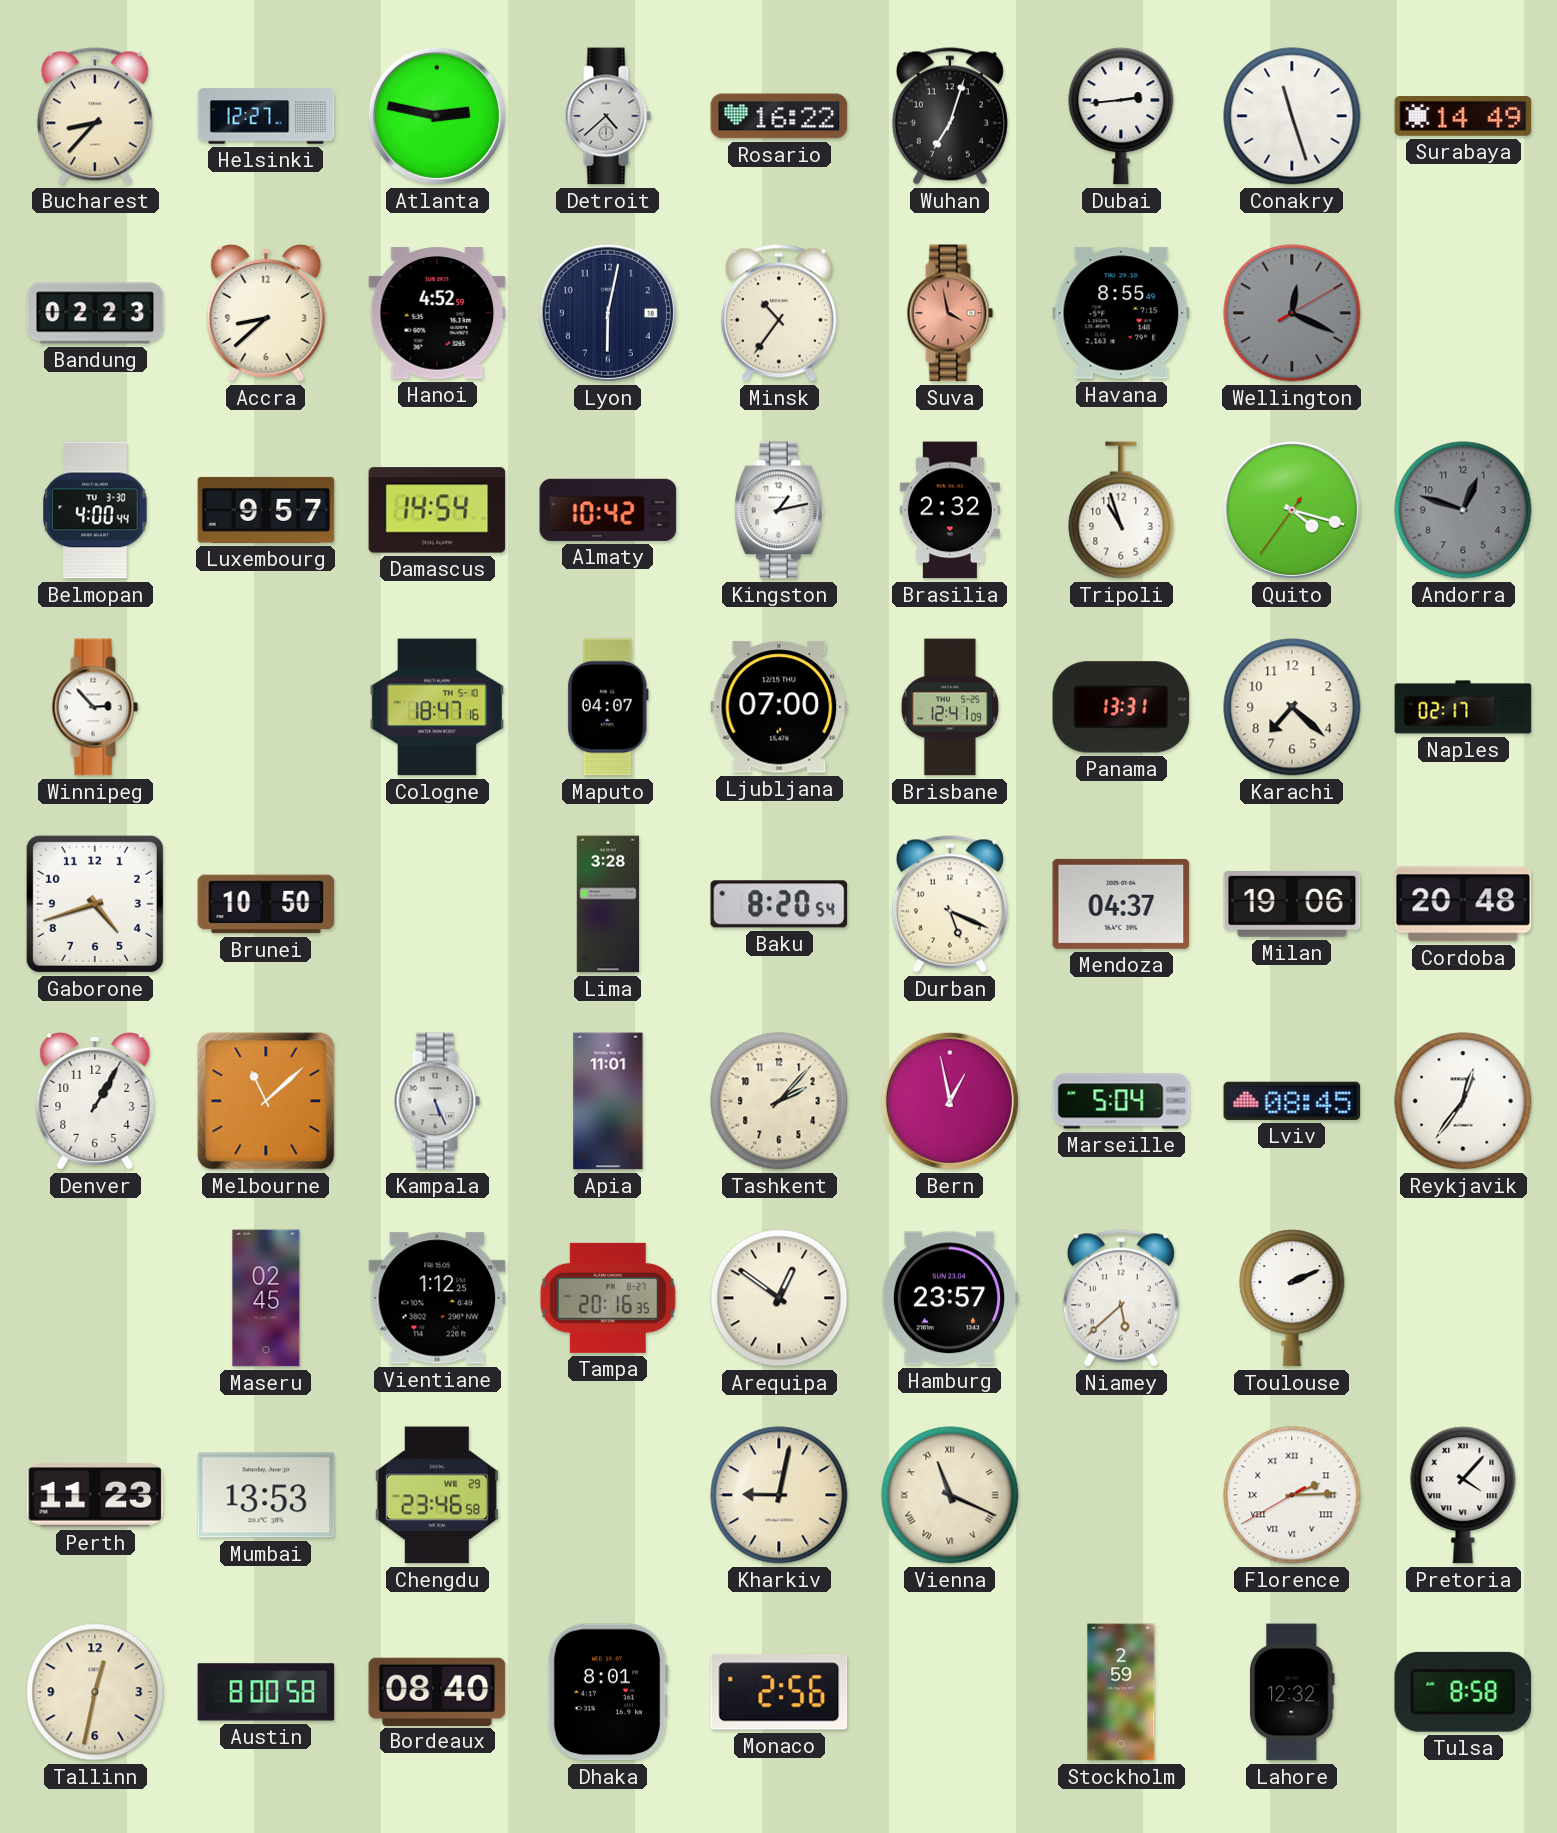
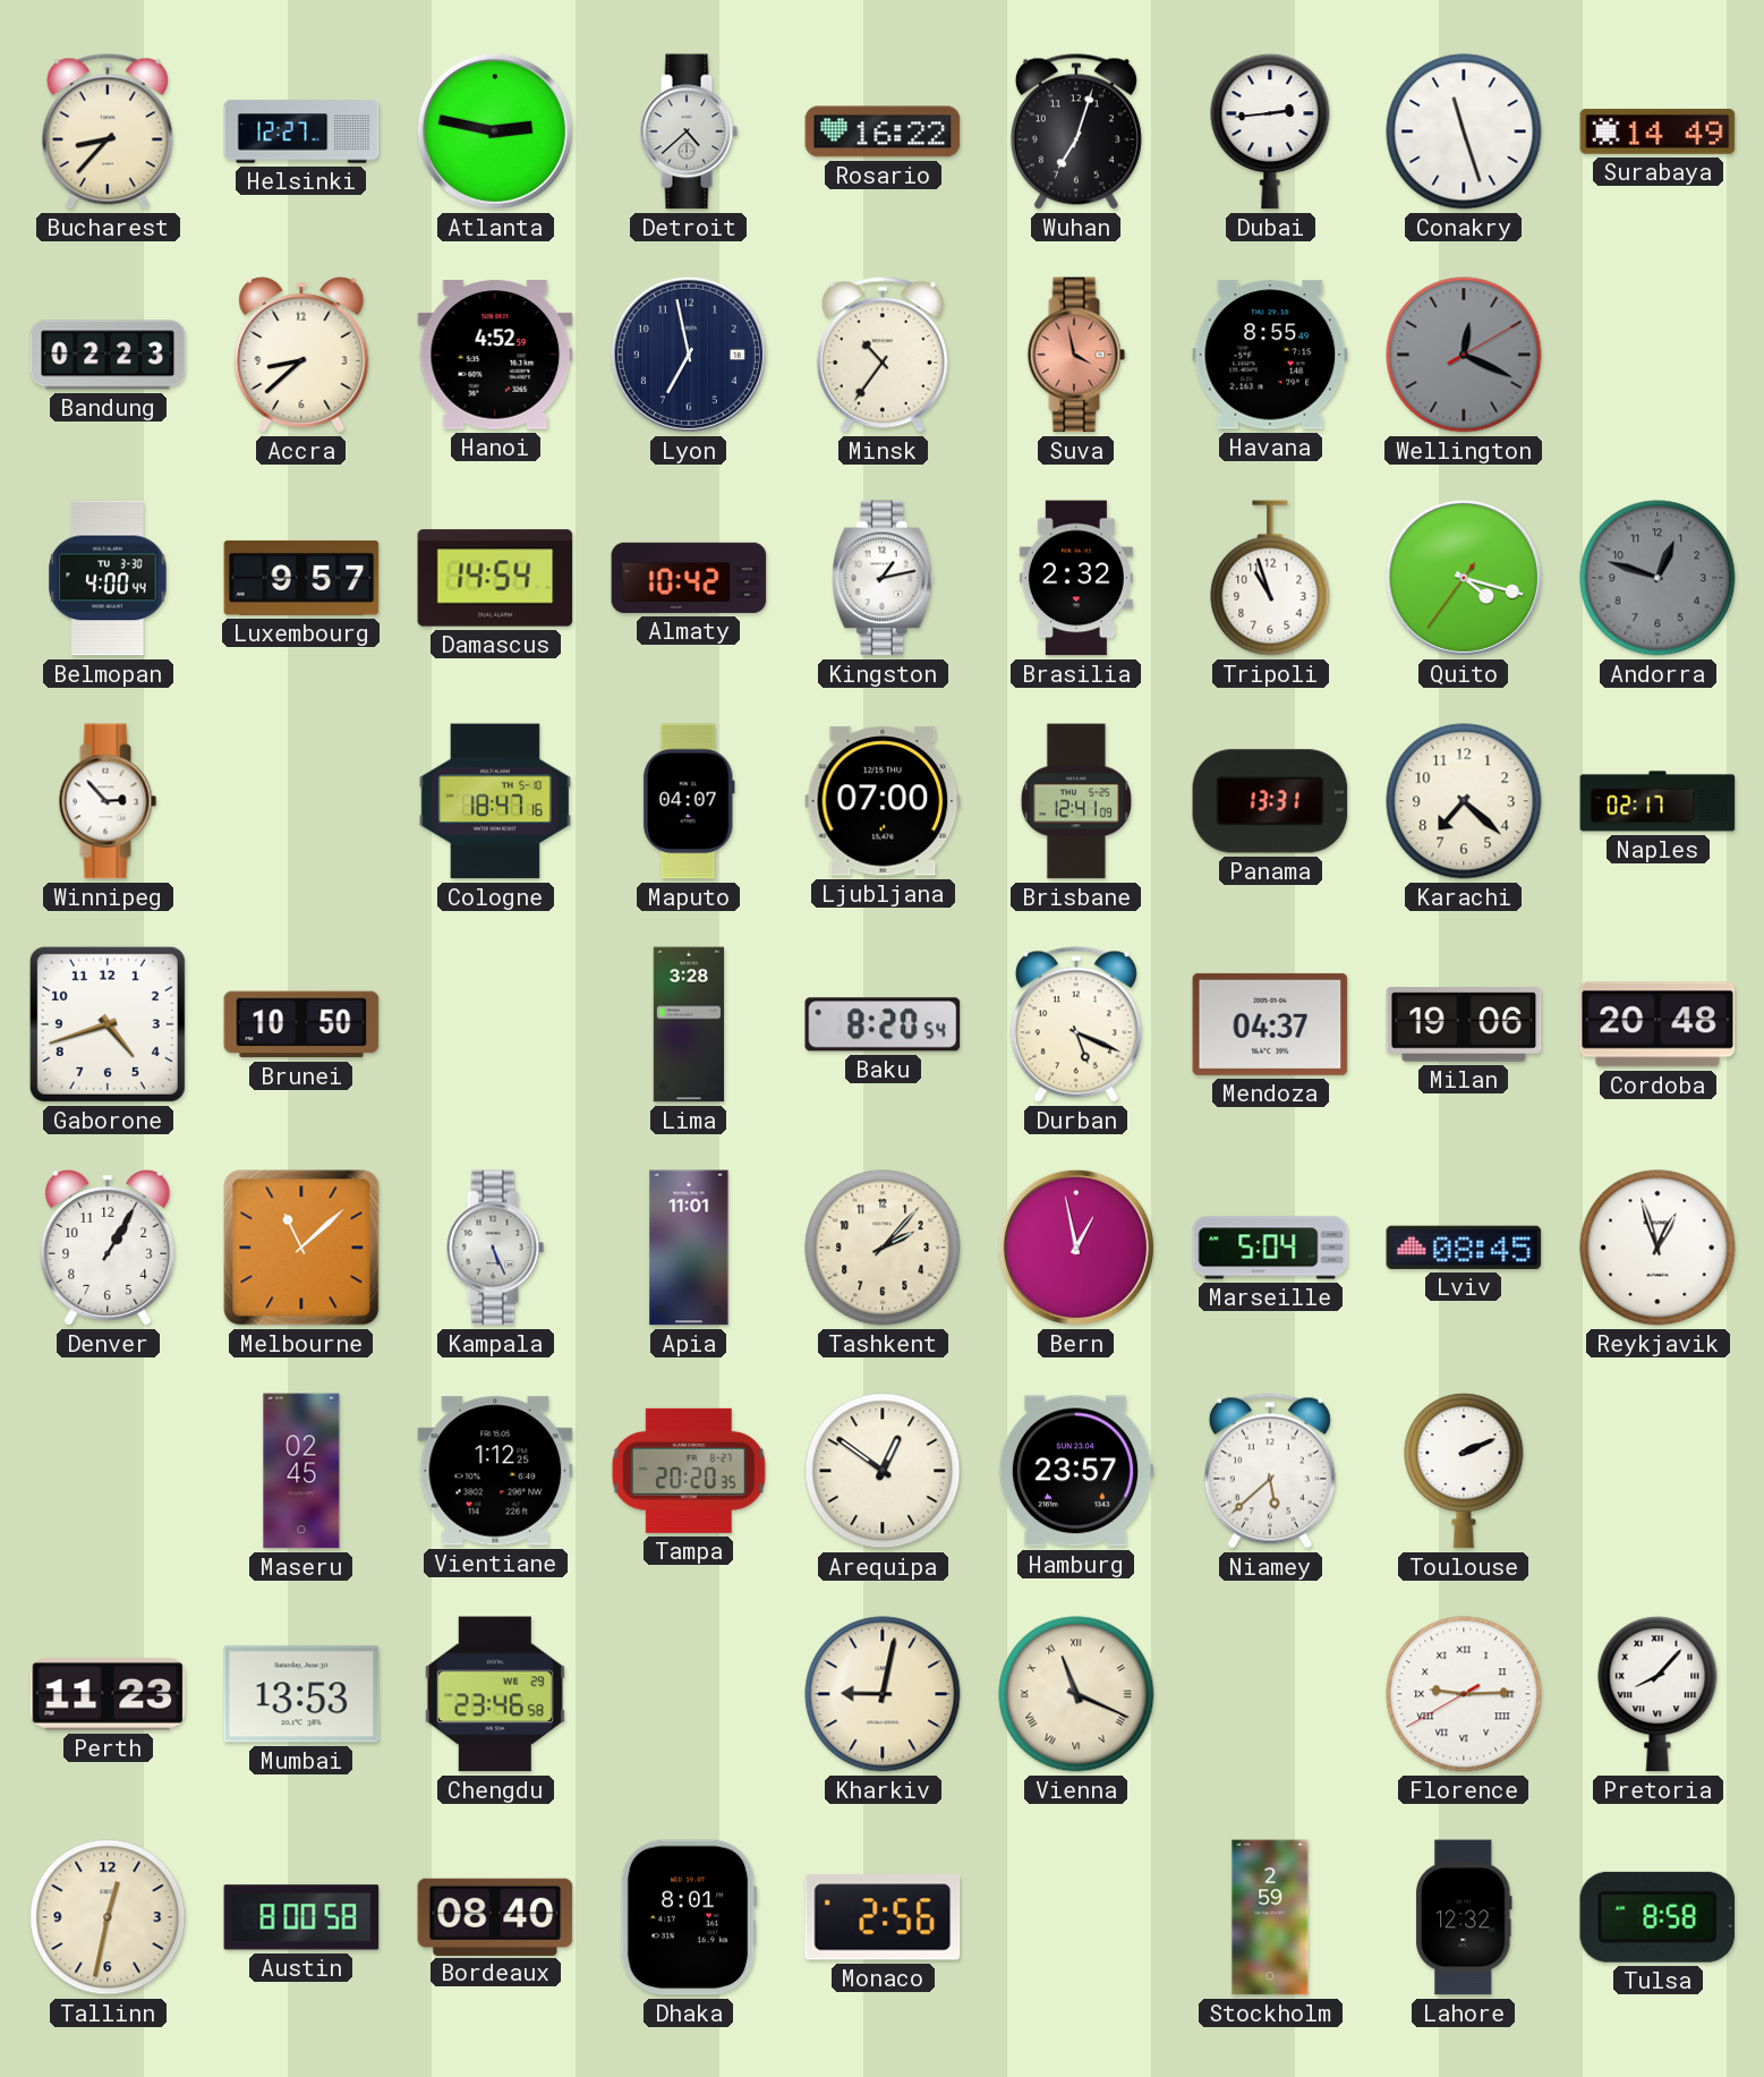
Lyon: 6:02 -> 6:58 (689, 355)
Reykjavik: 12:36 -> 12:57 (1658, 1248)
Tampa: 20:16 -> 20:20 (689, 1471)
Florence: 2:14 -> 9:14 (1464, 1694)
Pretoria: 4:07 -> 8:07 (1658, 1694)
